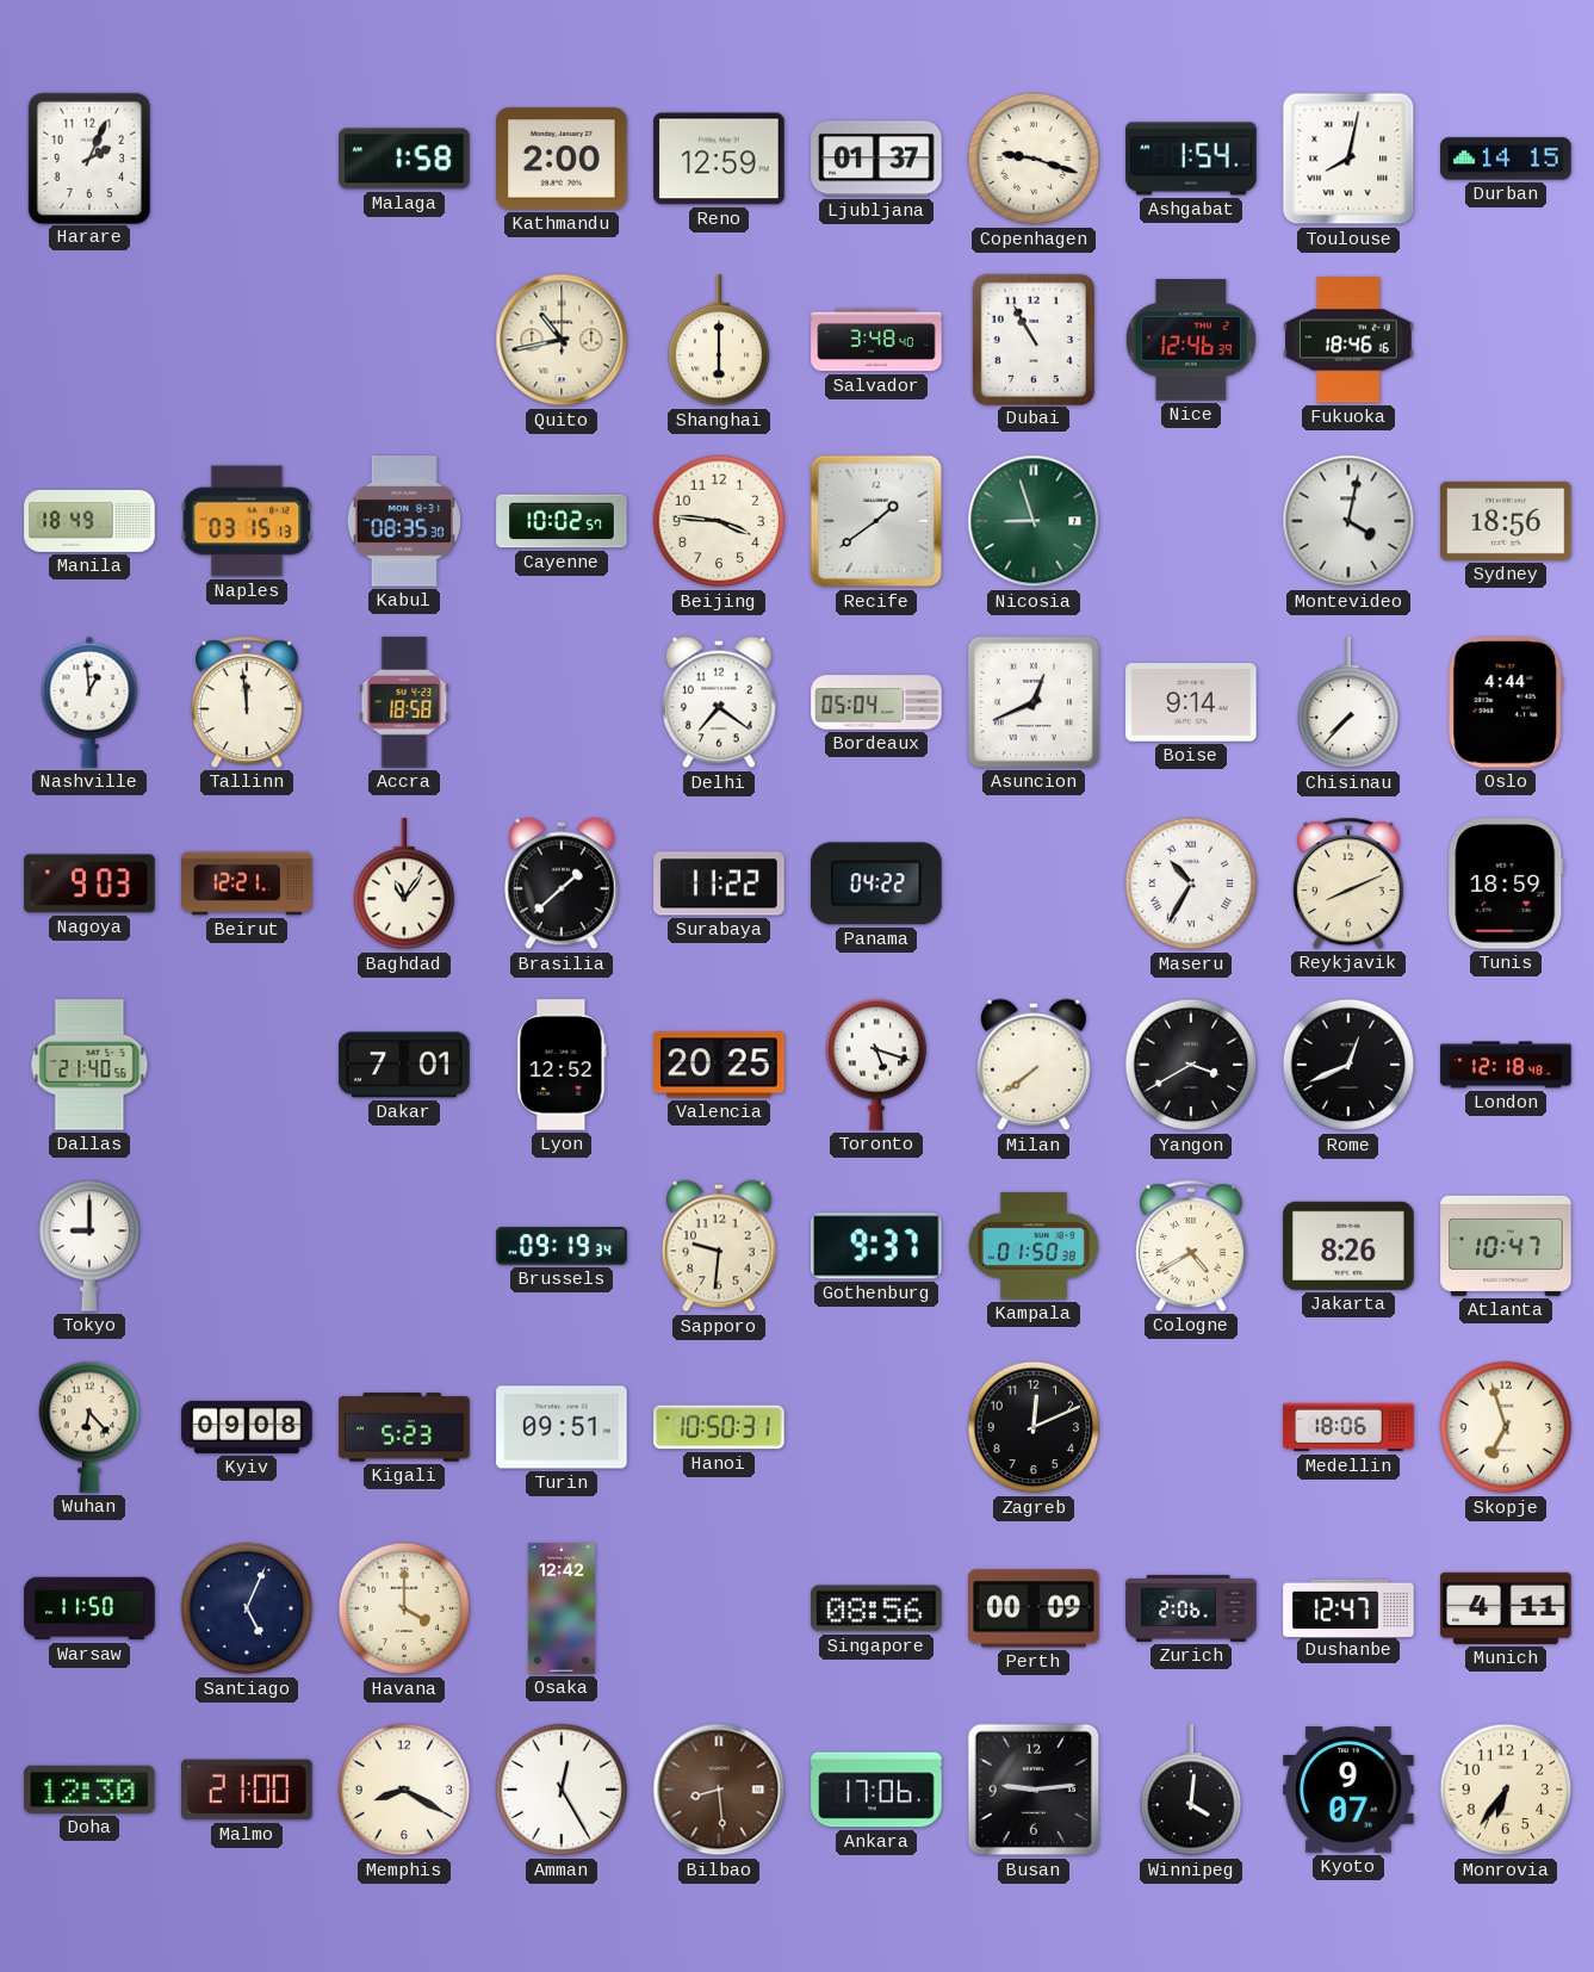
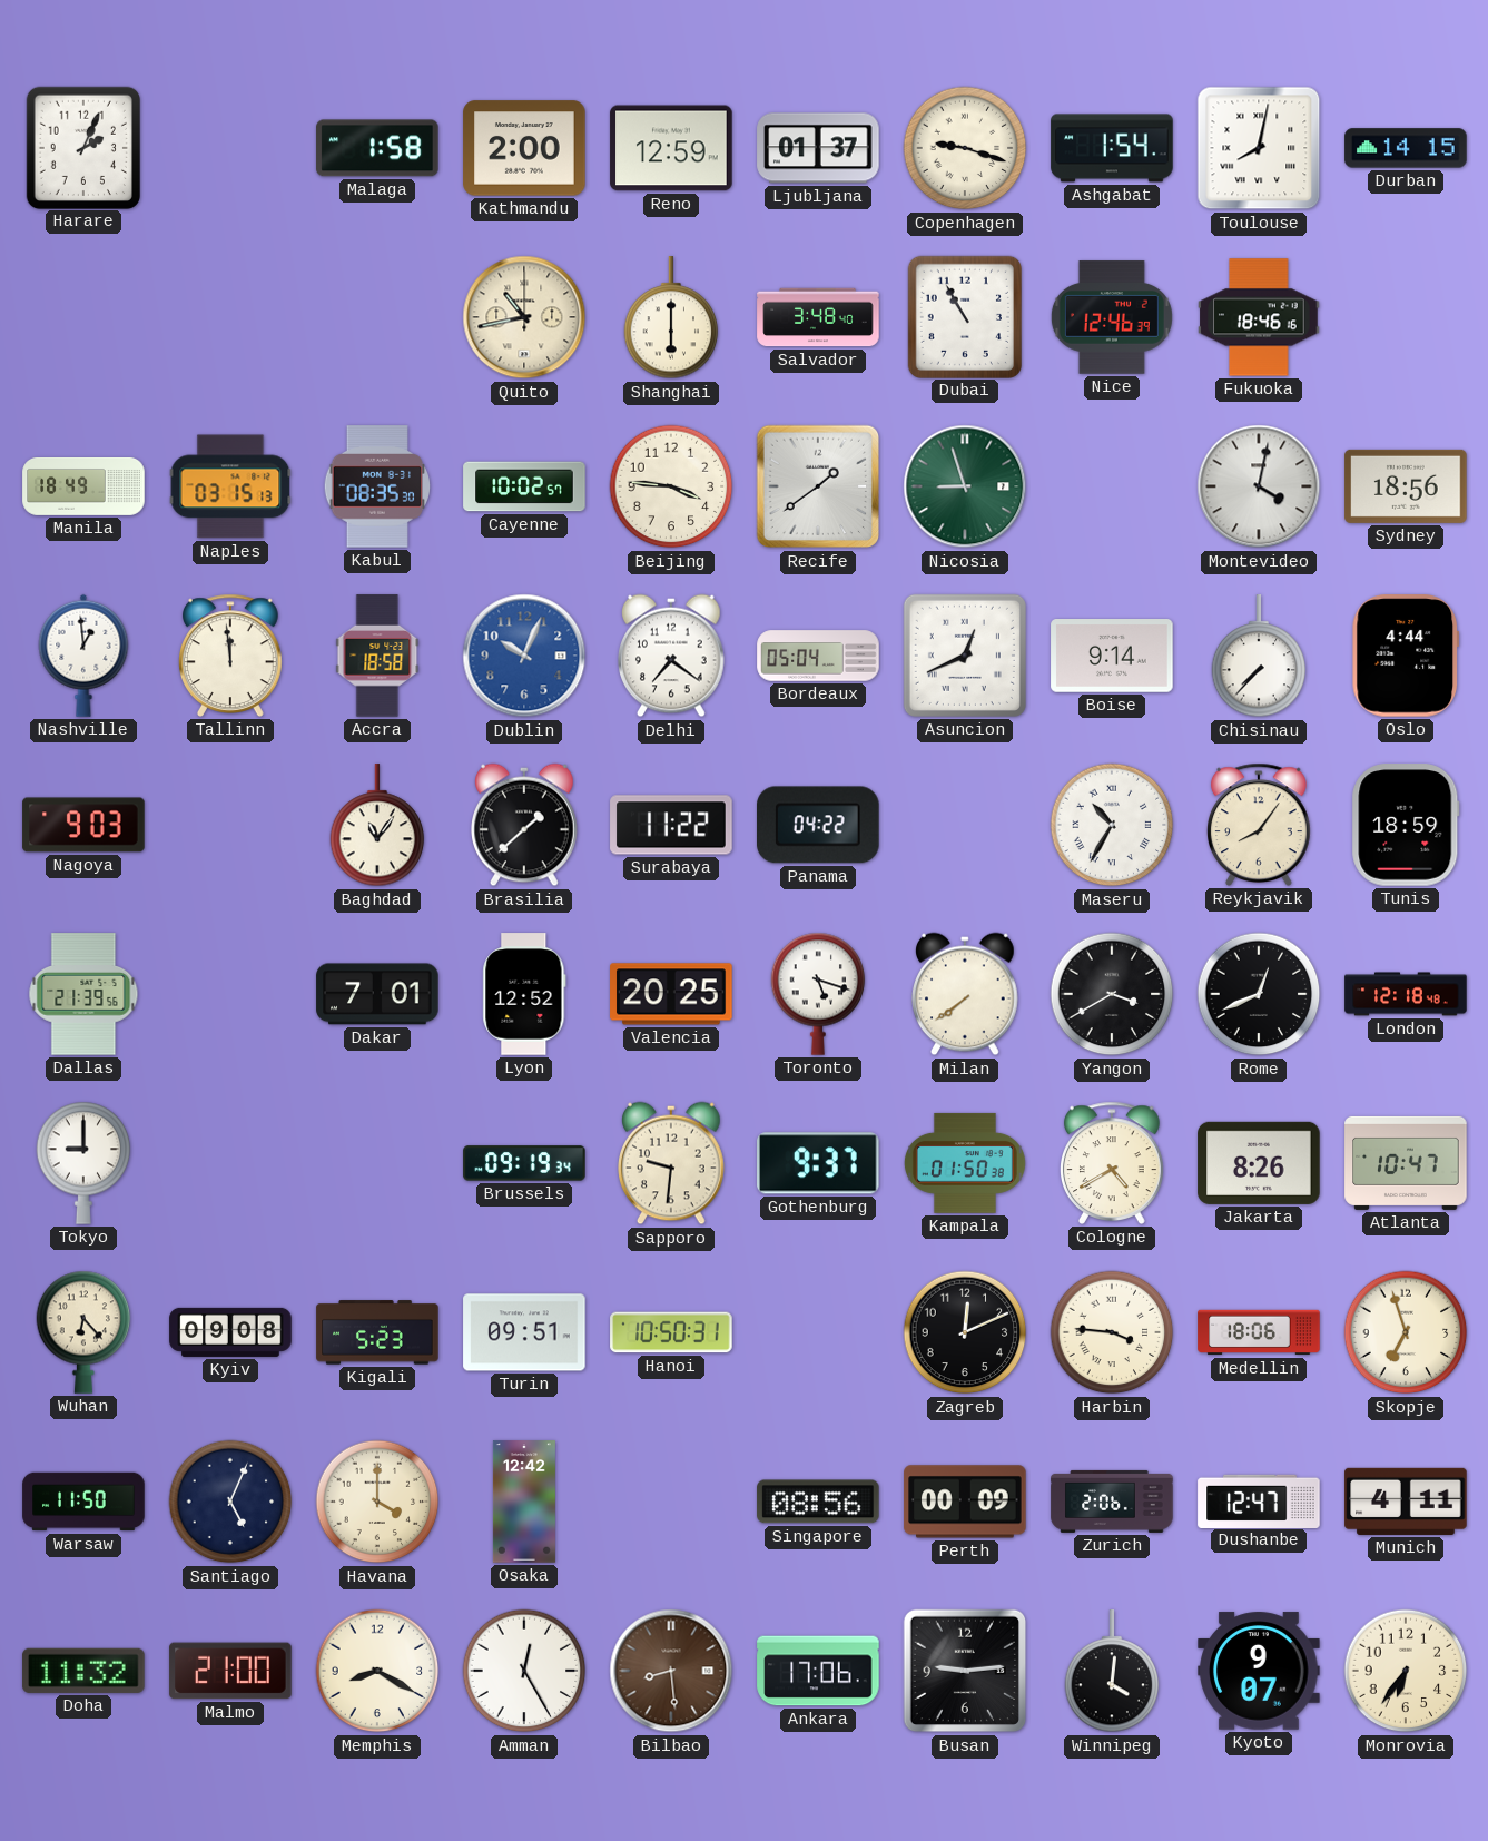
Dublin: none -> 10:04 (524, 656)
Beirut: 12:21 -> none (247, 883)
Reykjavik: 8:11 -> 8:06 (1260, 825)
Dallas: 21:40 -> 21:39 (83, 994)
Harbin: none -> 3:46 (1112, 1332)
Doha: 12:30 -> 11:32 (83, 1671)
